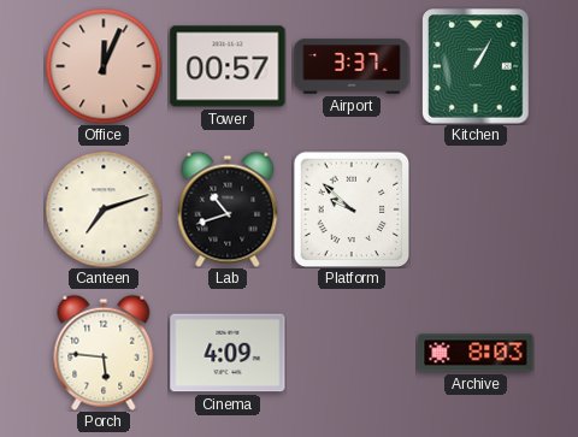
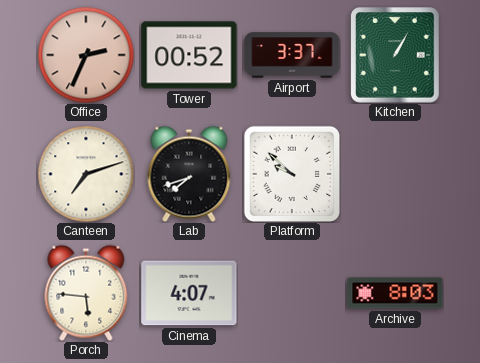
Office: 12:04 -> 2:34 (86, 55)
Tower: 00:57 -> 00:52 (189, 55)
Lab: 10:42 -> 7:42 (189, 174)
Cinema: 4:09 -> 4:07 (189, 293)
